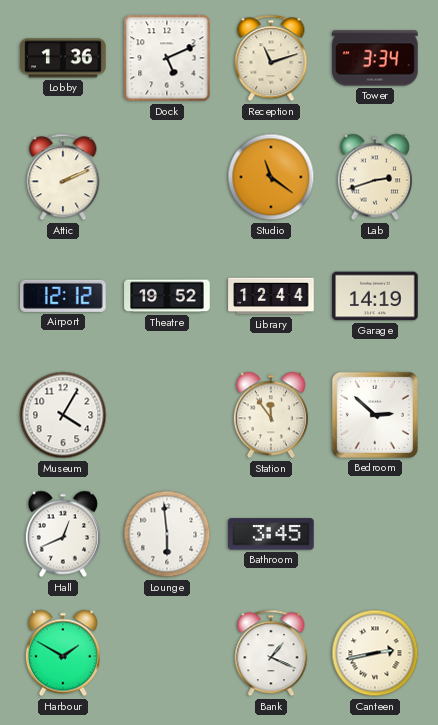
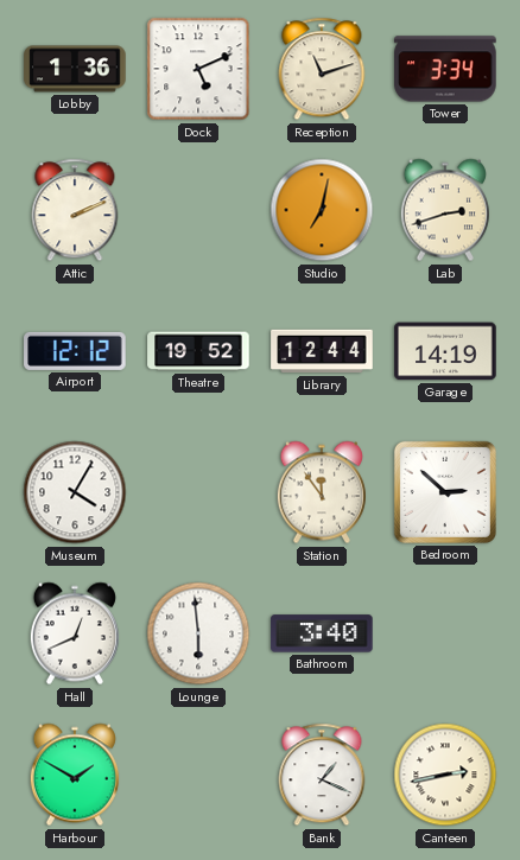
Studio: 11:21 -> 7:02 (322, 210)
Bathroom: 3:45 -> 3:40 (322, 633)
